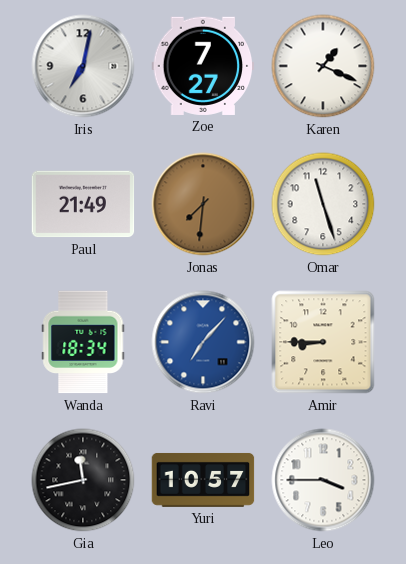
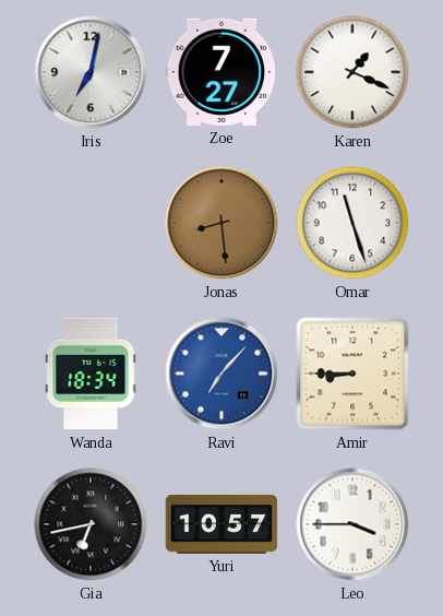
Paul: 21:49 -> none (83, 204)
Jonas: 7:31 -> 8:29 (221, 223)
Gia: 11:43 -> 6:43 (91, 524)
